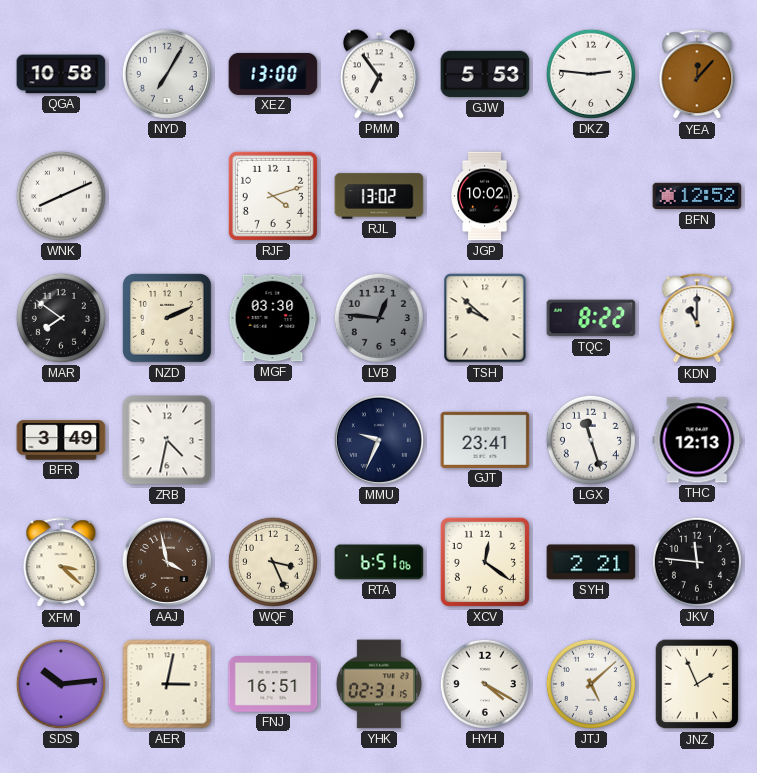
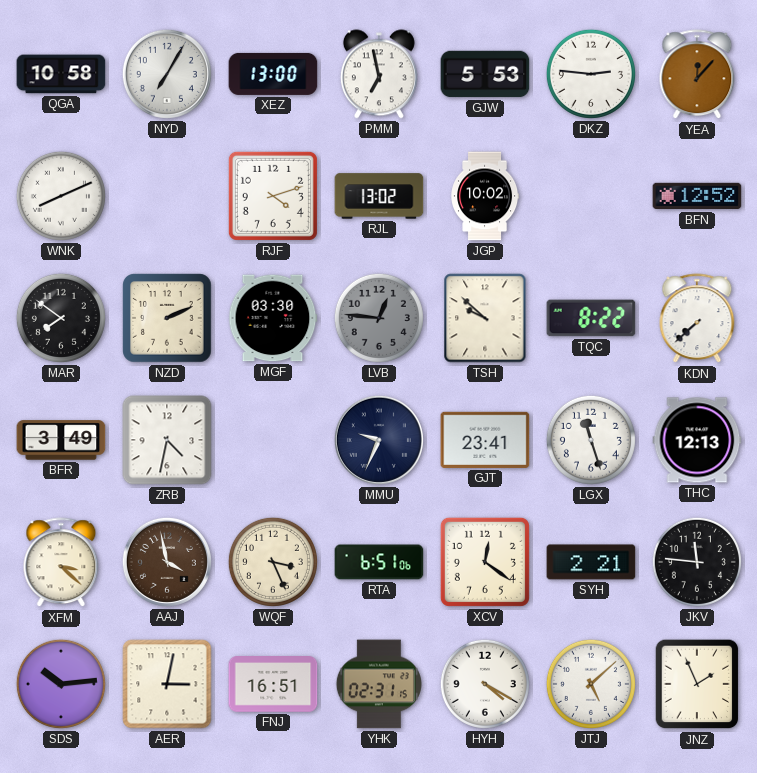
PMM: 6:54 -> 6:58 (379, 74)
KDN: 11:00 -> 7:38 (697, 319)
